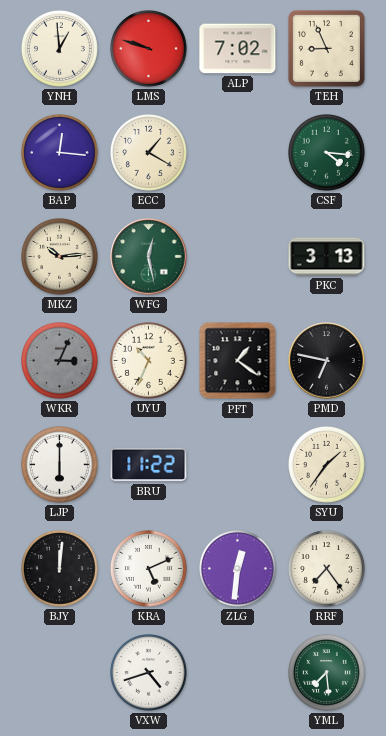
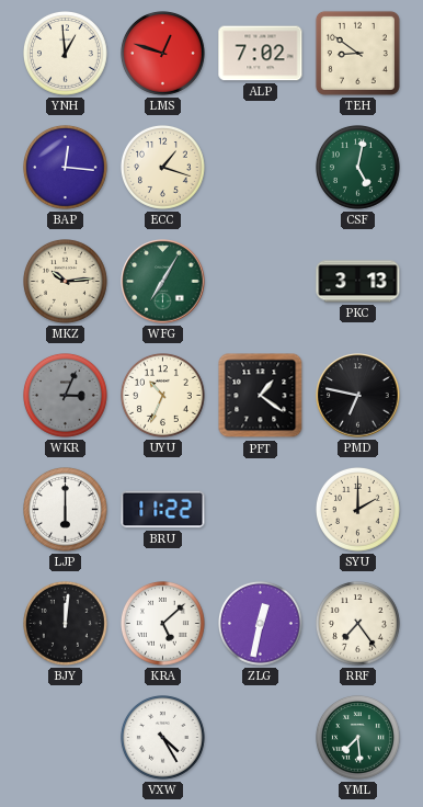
LMS: 9:48 -> 12:48 (163, 54)
TEH: 8:56 -> 8:51 (357, 53)
ECC: 1:20 -> 1:18 (163, 168)
CSF: 4:16 -> 5:02 (358, 168)
WFG: 12:28 -> 7:05 (163, 282)
SYU: 1:36 -> 2:00 (358, 510)
KRA: 5:11 -> 5:08 (163, 624)
ZLG: 12:31 -> 12:32 (261, 624)
VXW: 4:42 -> 4:25 (163, 738)
